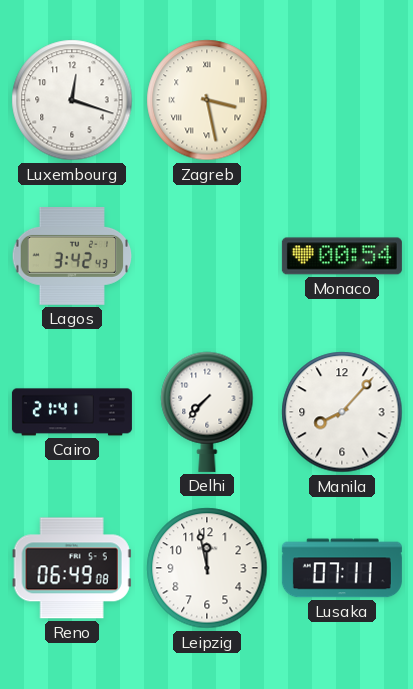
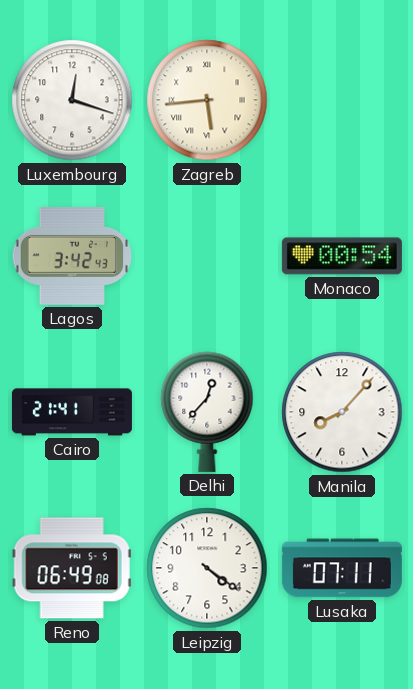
Zagreb: 3:28 -> 5:44 (207, 100)
Delhi: 7:37 -> 12:37 (207, 412)
Leipzig: 11:58 -> 4:21 (207, 568)
